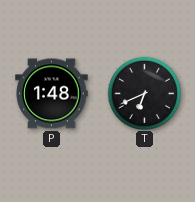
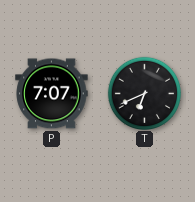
P: 1:48 -> 7:07 (52, 94)
